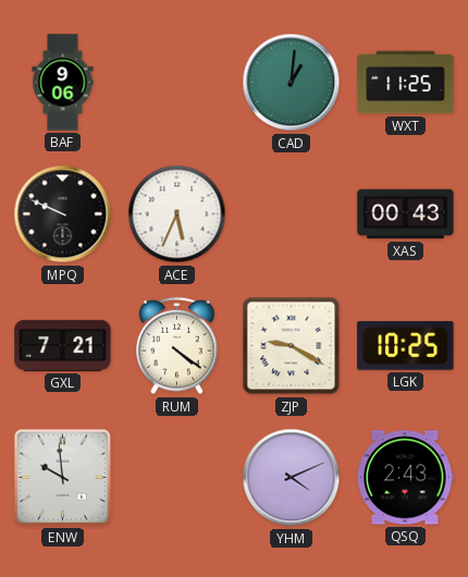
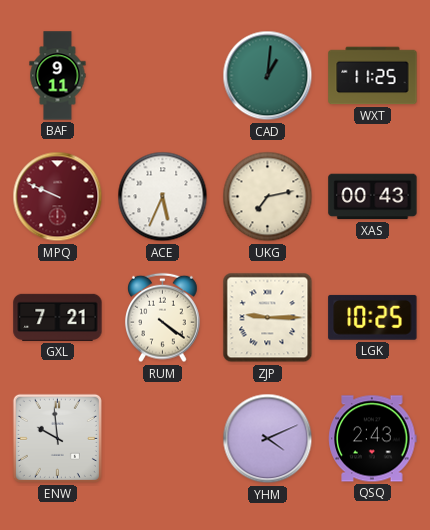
BAF: 9:06 -> 9:11 (58, 76)
MPQ dial: black -> burgundy (58, 197)
UKG: none -> 7:13 (268, 197)
ZJP: 9:20 -> 9:15 (268, 318)
